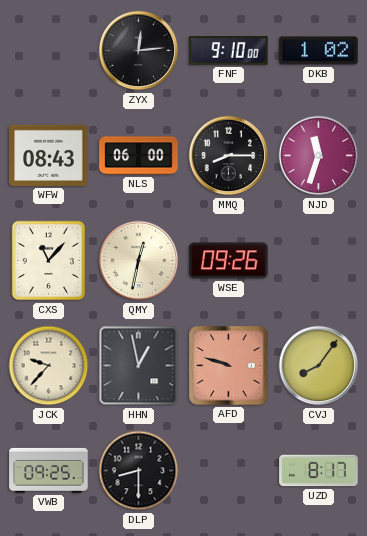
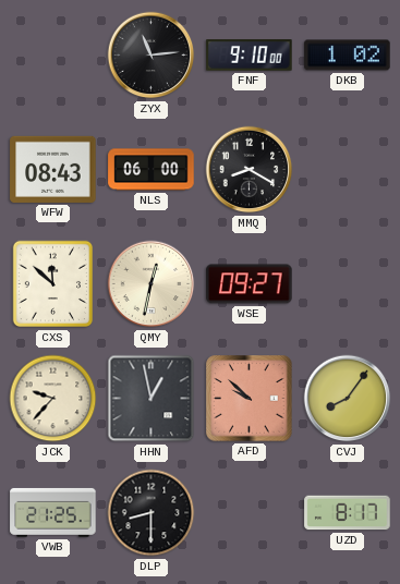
ZYX: 12:14 -> 11:14 (151, 56)
MMQ: 8:15 -> 8:20 (250, 170)
NJD: 11:33 -> none (319, 156)
CXS: 11:07 -> 11:52 (52, 284)
WSE: 09:26 -> 09:27 (250, 284)
AFD: 9:48 -> 9:52 (250, 399)
VWB: 09:25 -> 21:25 (53, 512)
